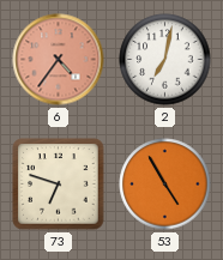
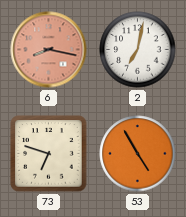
6: 4:36 -> 8:17 (49, 50)
